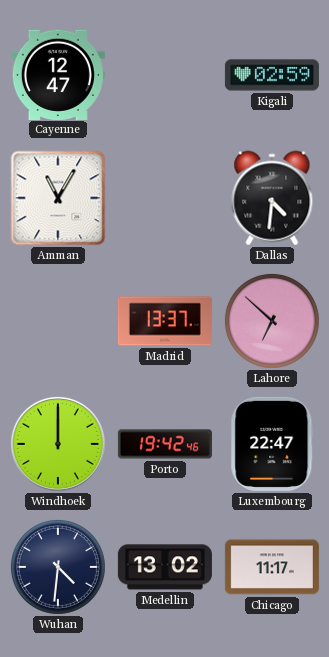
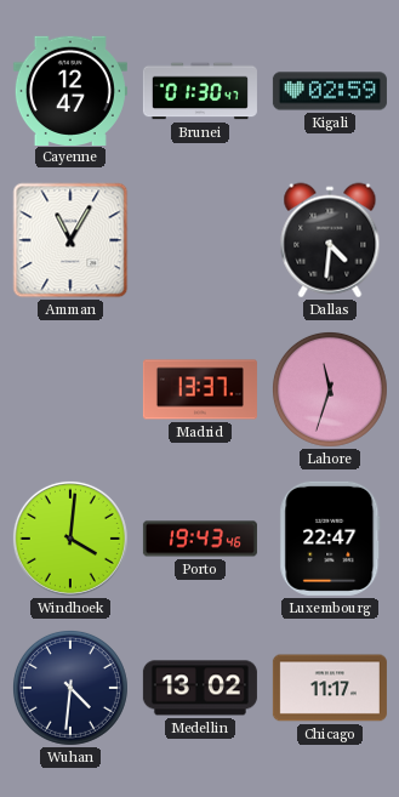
Brunei: none -> 01:30 (200, 91)
Lahore: 6:52 -> 11:33 (330, 389)
Windhoek: 12:00 -> 4:01 (70, 539)
Porto: 19:42 -> 19:43 (200, 539)
